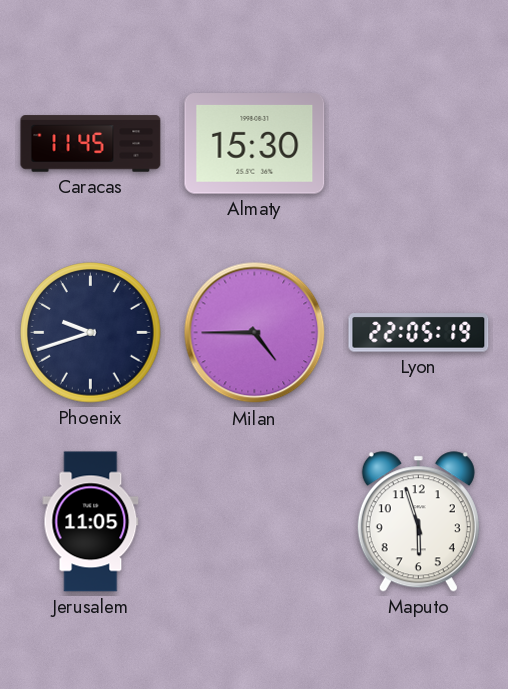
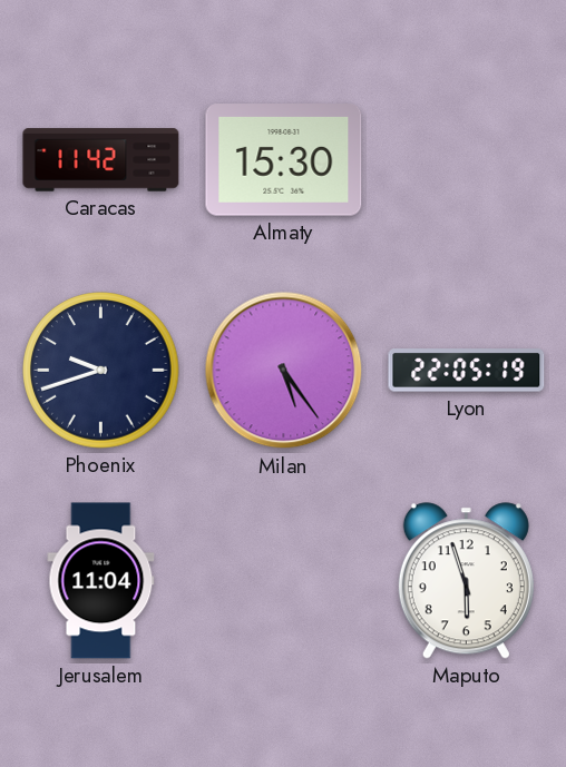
Caracas: 11:45 -> 11:42 (101, 160)
Milan: 4:45 -> 5:24 (284, 371)
Jerusalem: 11:05 -> 11:04 (101, 581)
